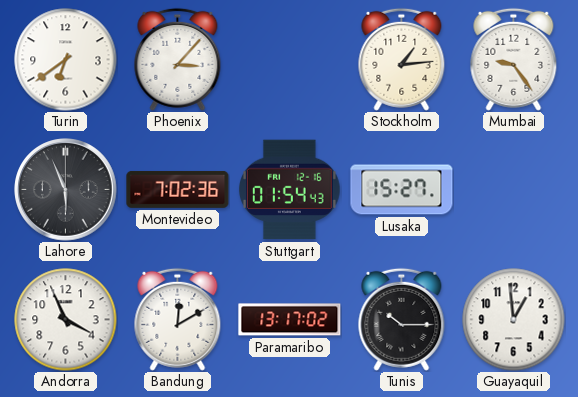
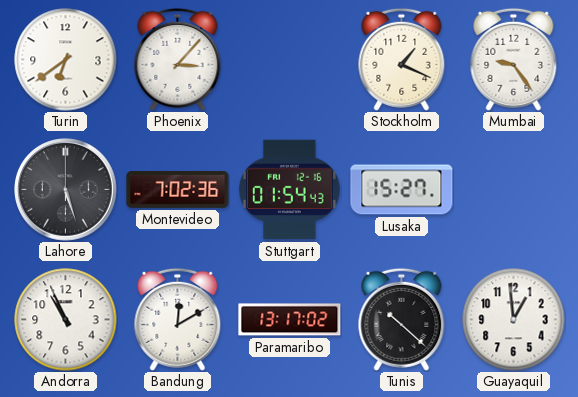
Stockholm: 1:14 -> 1:19 (402, 59)
Lahore: 5:56 -> 5:27 (66, 190)
Andorra: 3:56 -> 10:56 (66, 320)
Tunis: 10:15 -> 10:22 (402, 319)
